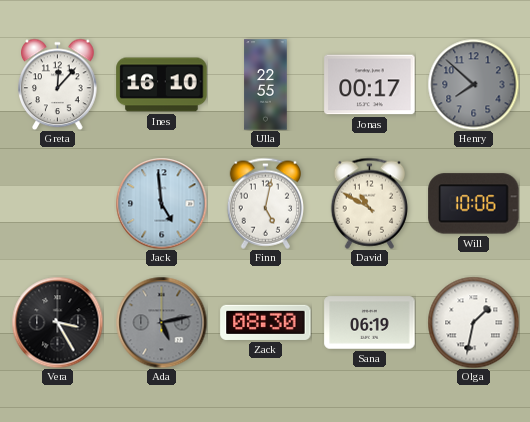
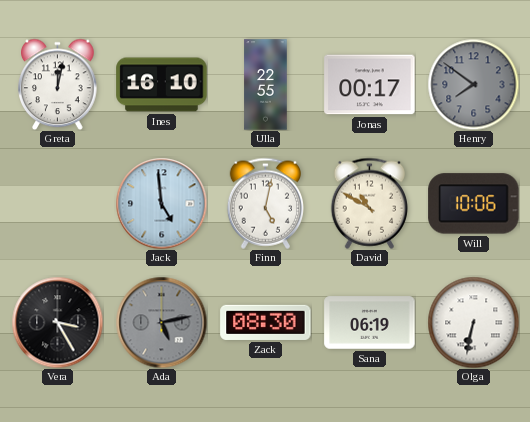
Greta: 12:07 -> 12:02 (58, 84)
Henry: 7:52 -> 7:51 (473, 84)
Olga: 1:32 -> 6:32 (473, 322)
